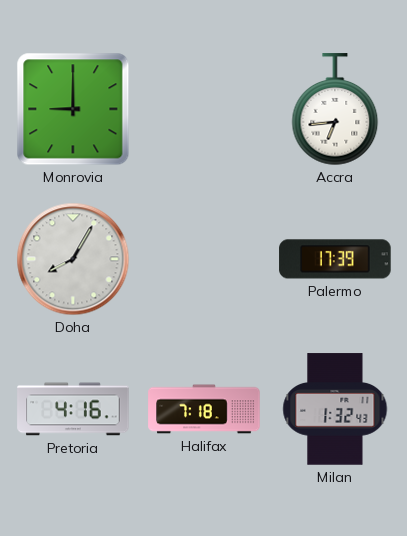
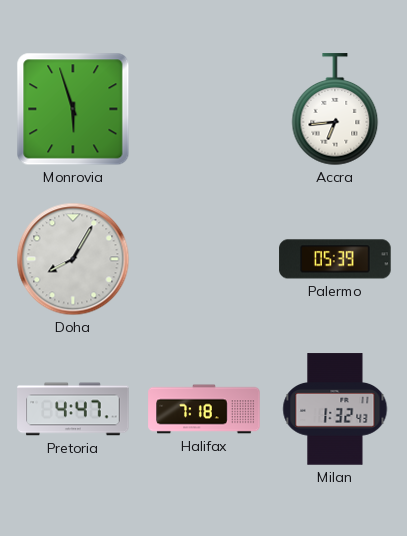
Monrovia: 9:00 -> 5:57 (73, 109)
Palermo: 17:39 -> 05:39 (335, 259)
Pretoria: 4:16 -> 4:47 (73, 409)
